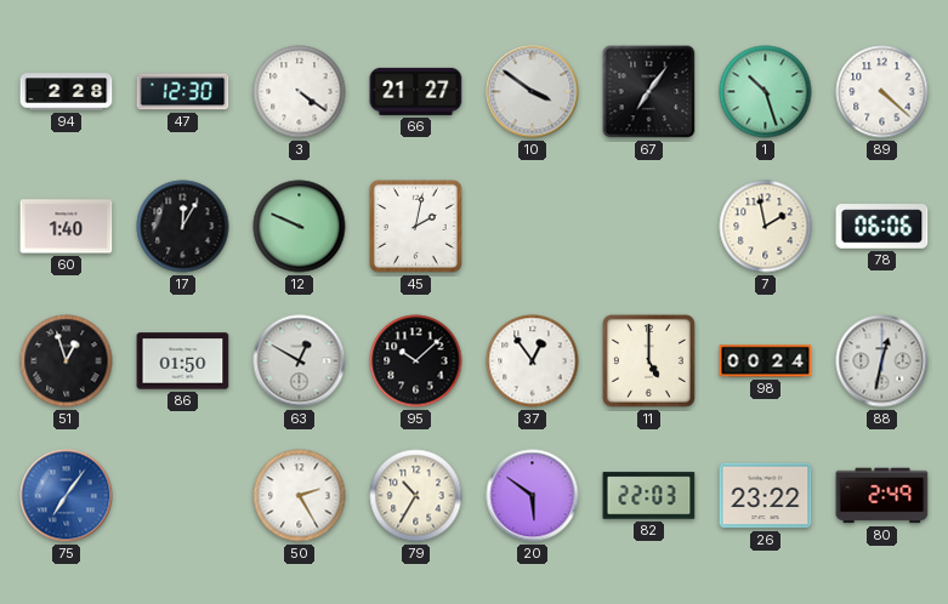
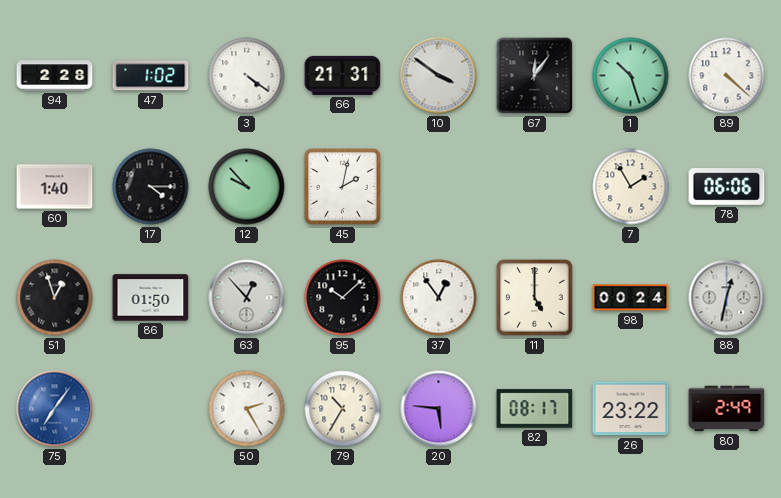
47: 12:30 -> 1:02 (151, 76)
66: 21:27 -> 21:31 (343, 75)
67: 7:06 -> 12:06 (535, 76)
17: 12:05 -> 4:15 (151, 187)
12: 9:49 -> 9:53 (247, 187)
7: 1:58 -> 1:55 (631, 187)
63: 12:50 -> 12:53 (247, 298)
20: 5:51 -> 5:46 (439, 409)
82: 22:03 -> 08:17 (535, 409)
